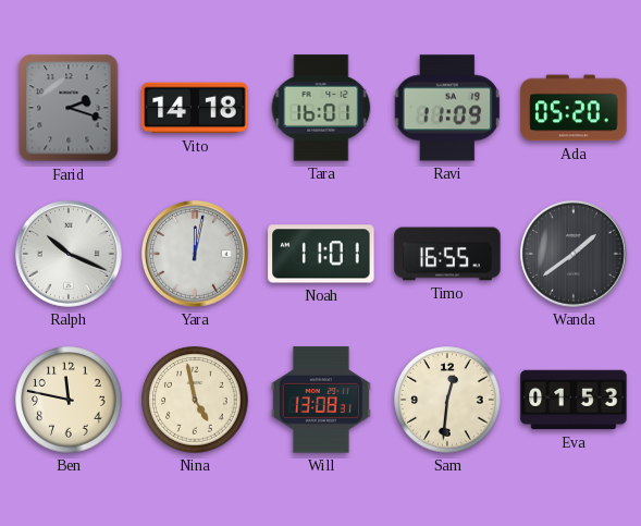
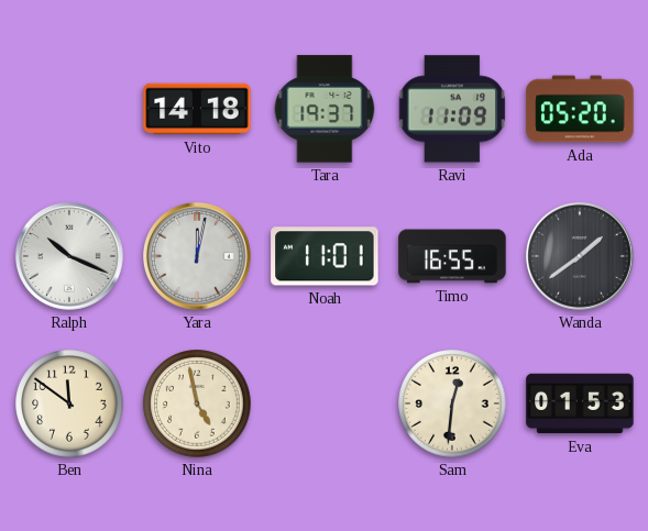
Farid: 2:18 -> none (69, 108)
Tara: 16:01 -> 19:37 (325, 109)
Ben: 11:47 -> 11:51 (69, 403)
Will: 13:08 -> none (321, 400)
